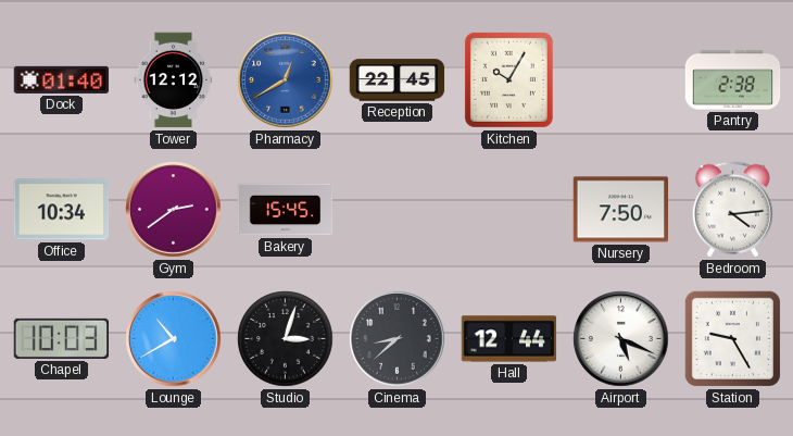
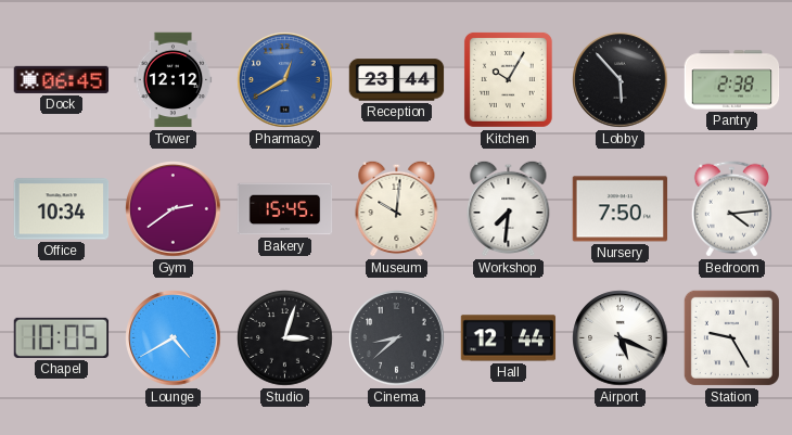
Dock: 01:40 -> 06:45 (62, 79)
Reception: 22:45 -> 23:44 (397, 80)
Lobby: none -> 5:53 (621, 80)
Museum: none -> 10:01 (397, 208)
Workshop: none -> 7:31 (509, 208)
Chapel: 10:03 -> 10:05 (62, 337)
Lounge: 10:40 -> 4:40 (174, 338)
